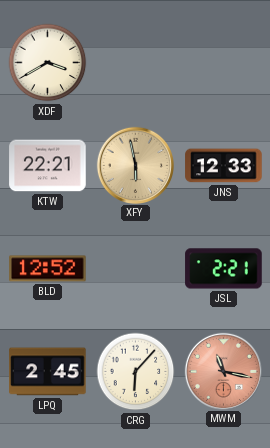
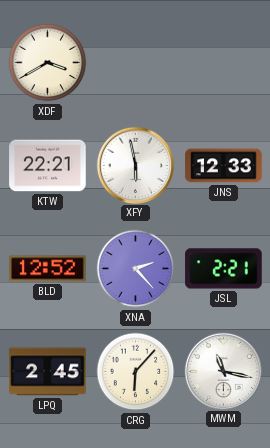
XFY dial: champagne -> white (135, 165)
XNA: none -> 2:23 (136, 269)
MWM dial: salmon -> white (223, 371)
